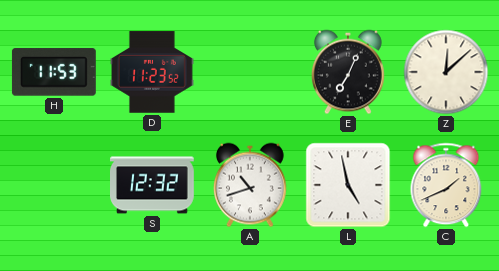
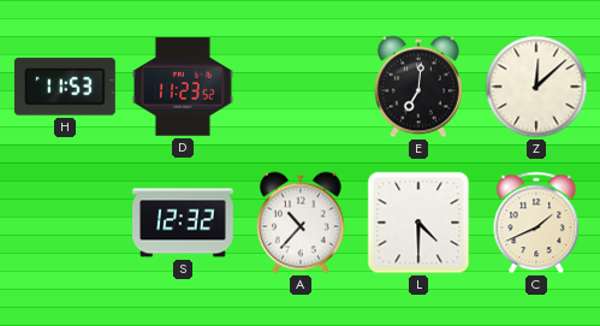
E: 7:04 -> 7:01 (418, 87)
A: 10:42 -> 10:37 (301, 223)
L: 4:58 -> 4:30 (418, 223)
